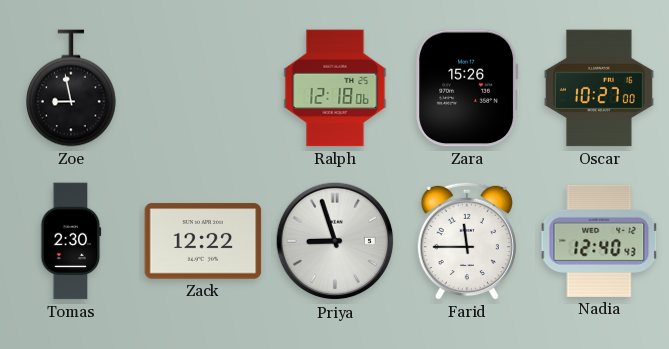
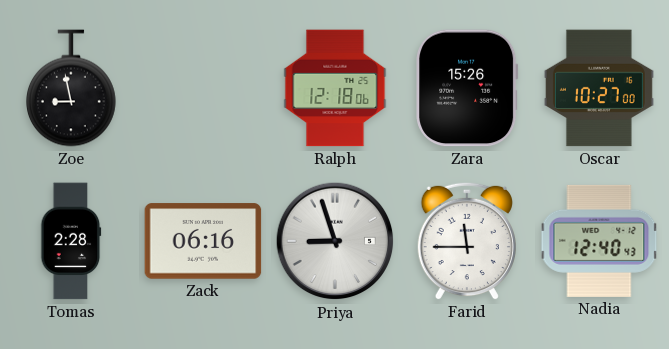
Tomas: 2:30 -> 2:28 (71, 241)
Zack: 12:22 -> 06:16 (203, 241)
